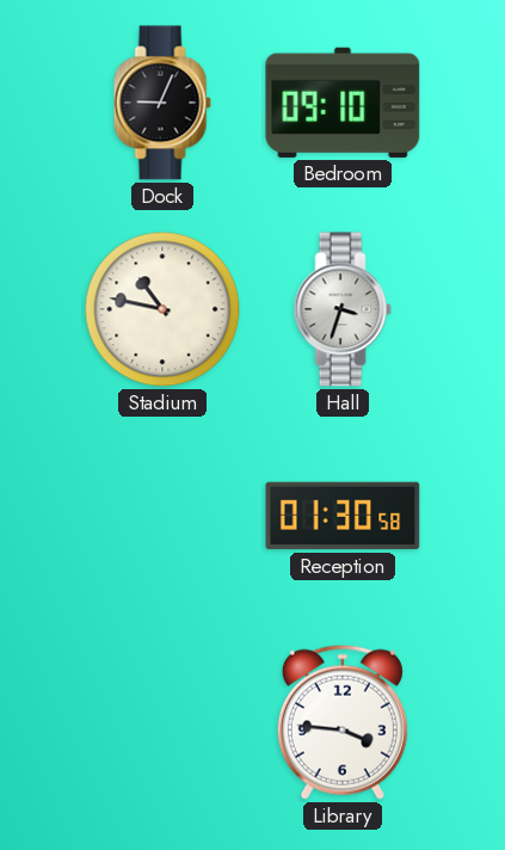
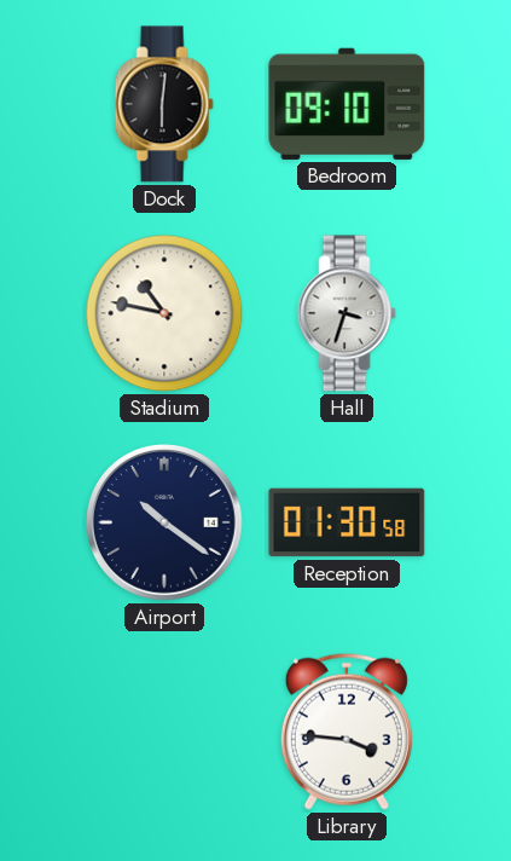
Dock: 9:04 -> 6:01 (164, 104)
Airport: none -> 10:21 (166, 524)
